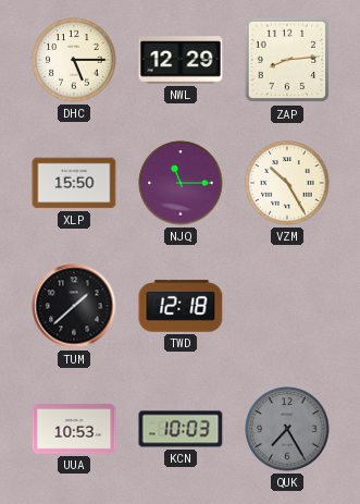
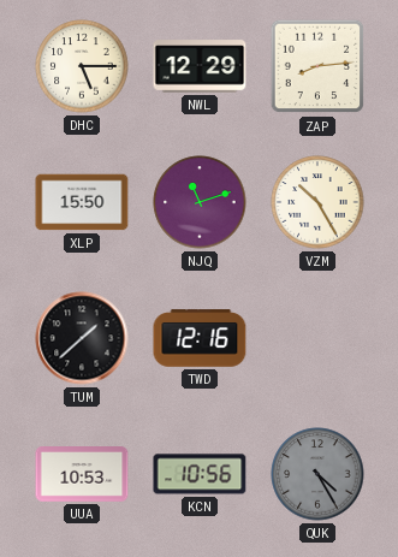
NJQ: 11:15 -> 11:12 (200, 202)
TWD: 12:18 -> 12:16 (200, 338)
KCN: 10:03 -> 10:56 (200, 474)
QUK: 7:25 -> 4:25 (317, 474)
